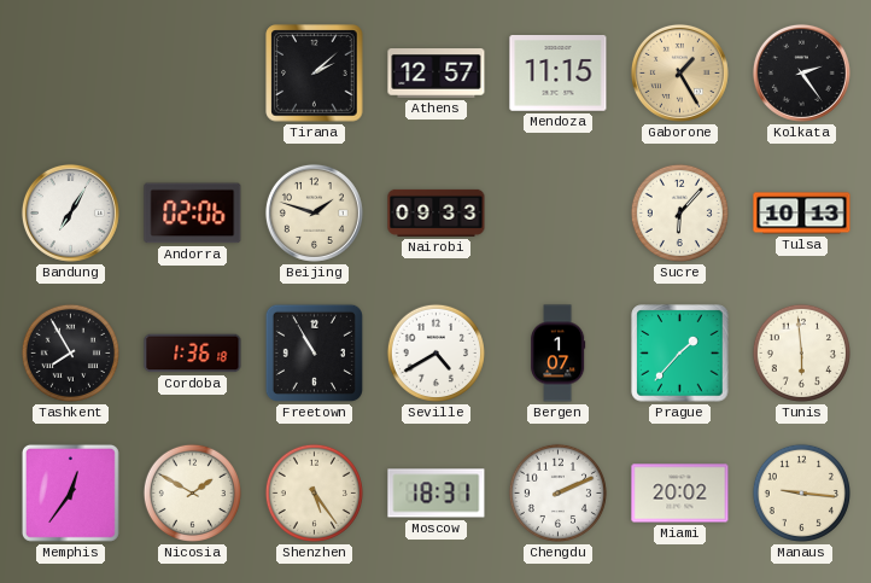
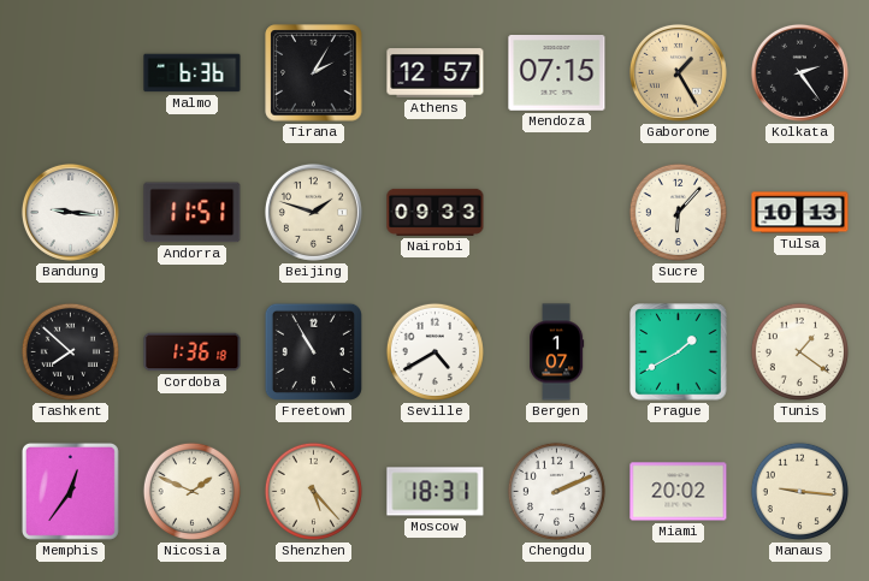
Malmo: none -> 6:36 (193, 73)
Tirana: 2:08 -> 2:05 (314, 73)
Mendoza: 11:15 -> 07:15 (557, 73)
Bandung: 7:05 -> 9:16 (70, 212)
Andorra: 02:06 -> 11:51 (193, 213)
Tashkent: 7:55 -> 7:52 (70, 351)
Prague: 1:37 -> 1:40 (679, 352)
Tunis: 5:59 -> 1:21 (799, 351)
Nicosia: 1:50 -> 1:49 (191, 491)
Shenzhen: 5:24 -> 5:23 (313, 491)
